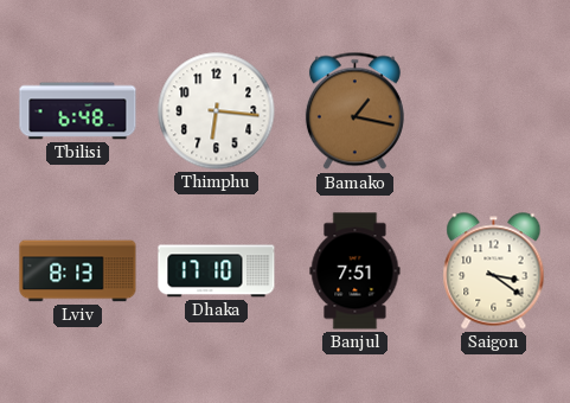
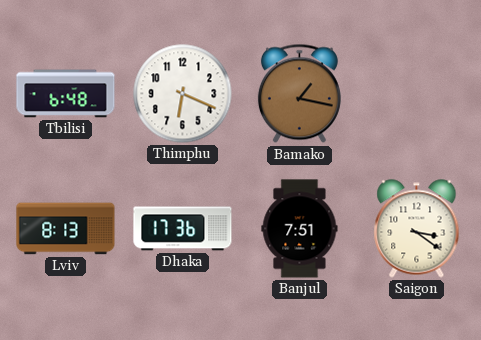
Thimphu: 6:16 -> 6:19 (183, 94)
Dhaka: 17:10 -> 17:36 (183, 229)
